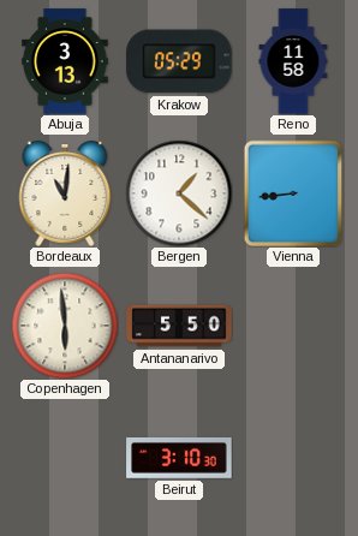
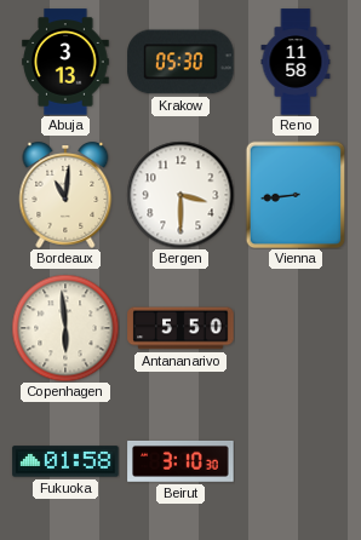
Krakow: 05:29 -> 05:30 (180, 62)
Bergen: 1:22 -> 3:30 (180, 195)
Fukuoka: none -> 01:58 (65, 461)
